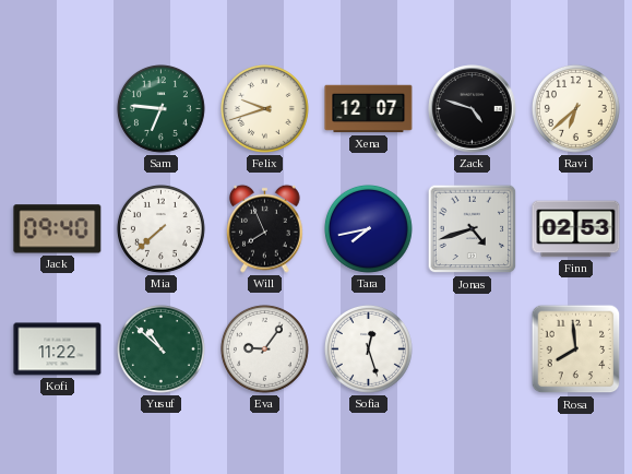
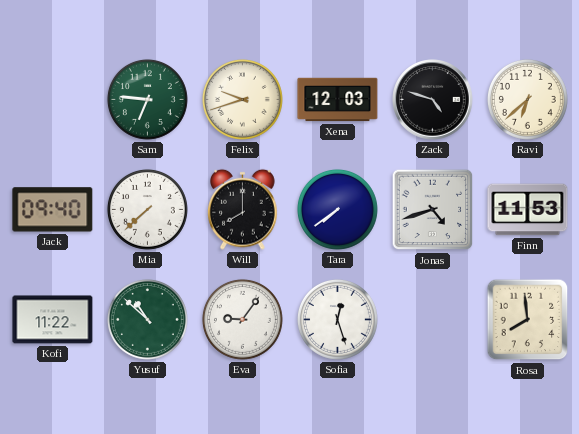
Xena: 12:07 -> 12:03 (338, 100)
Will: 7:56 -> 8:00 (243, 209)
Tara: 7:43 -> 7:39 (337, 209)
Finn: 02:53 -> 11:53 (528, 210)
